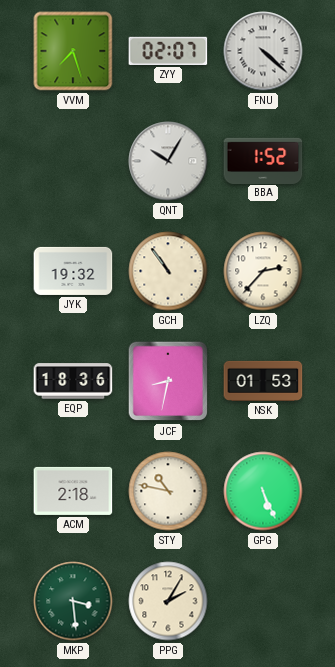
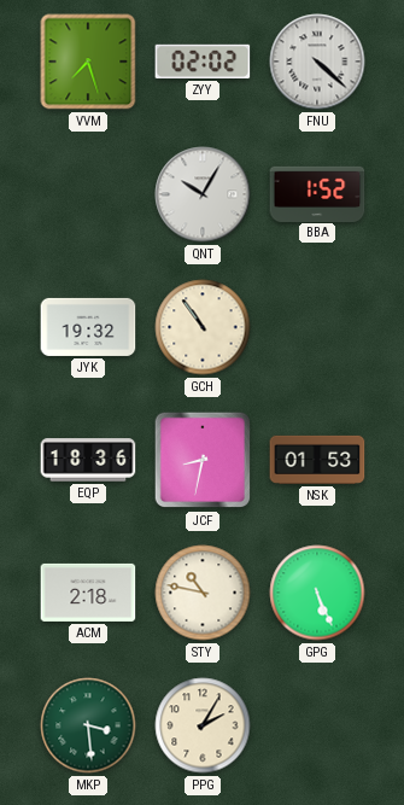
ZYY: 02:07 -> 02:02 (203, 62)
LZQ: 2:37 -> none (263, 271)
